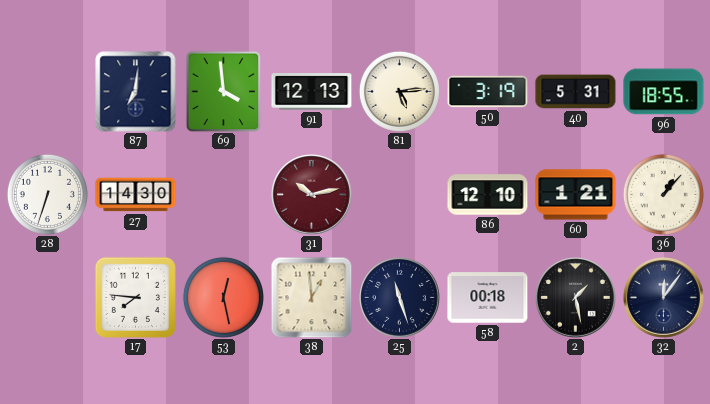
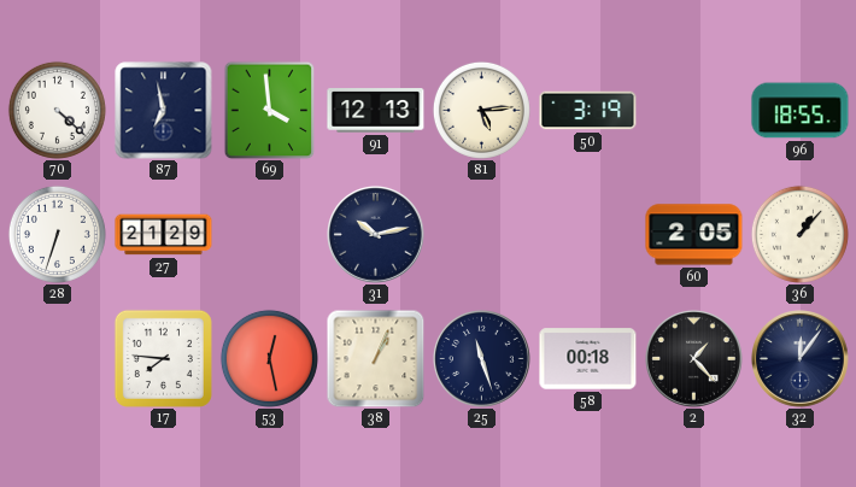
70: none -> 4:22 (57, 110)
87: 7:01 -> 6:58 (164, 111)
40: 5:31 -> none (576, 92)
27: 14:30 -> 21:29 (164, 235)
31 dial: burgundy -> navy (376, 235)
86: 12:10 -> none (488, 195)
60: 1:21 -> 2:05 (694, 235)
38: 12:59 -> 1:04 (375, 358)
2: 1:28 -> 1:23 (694, 359)
